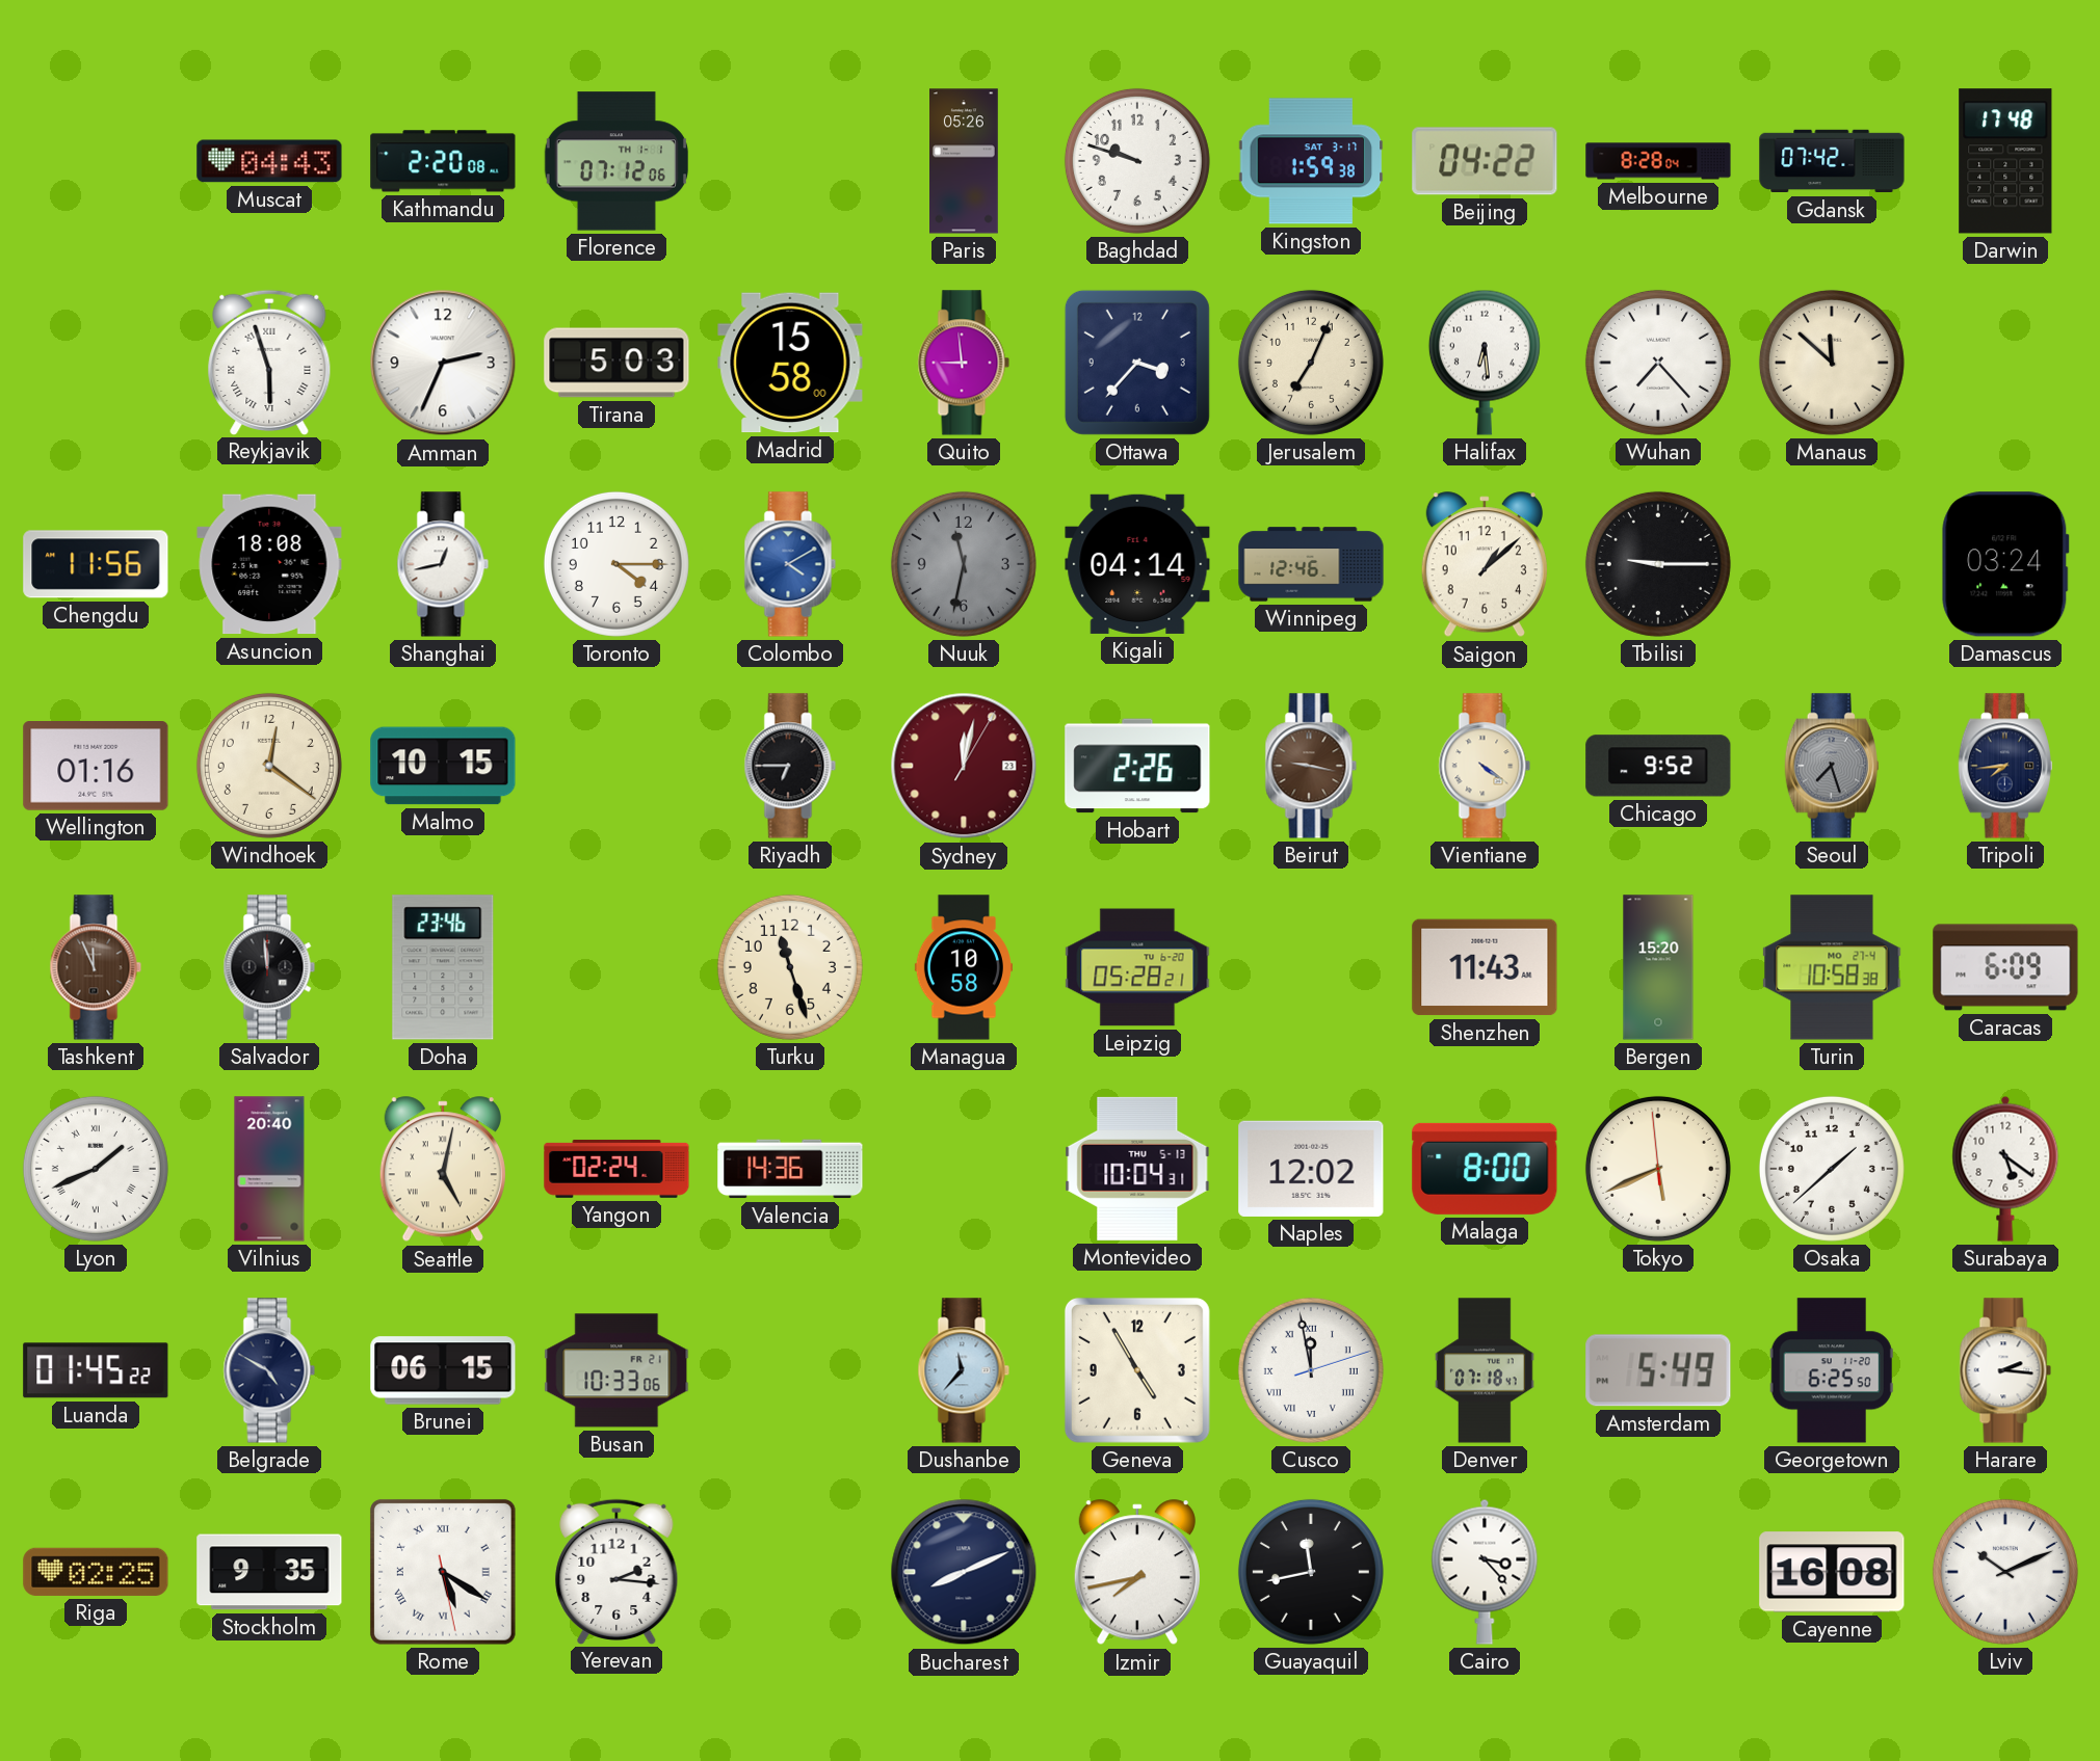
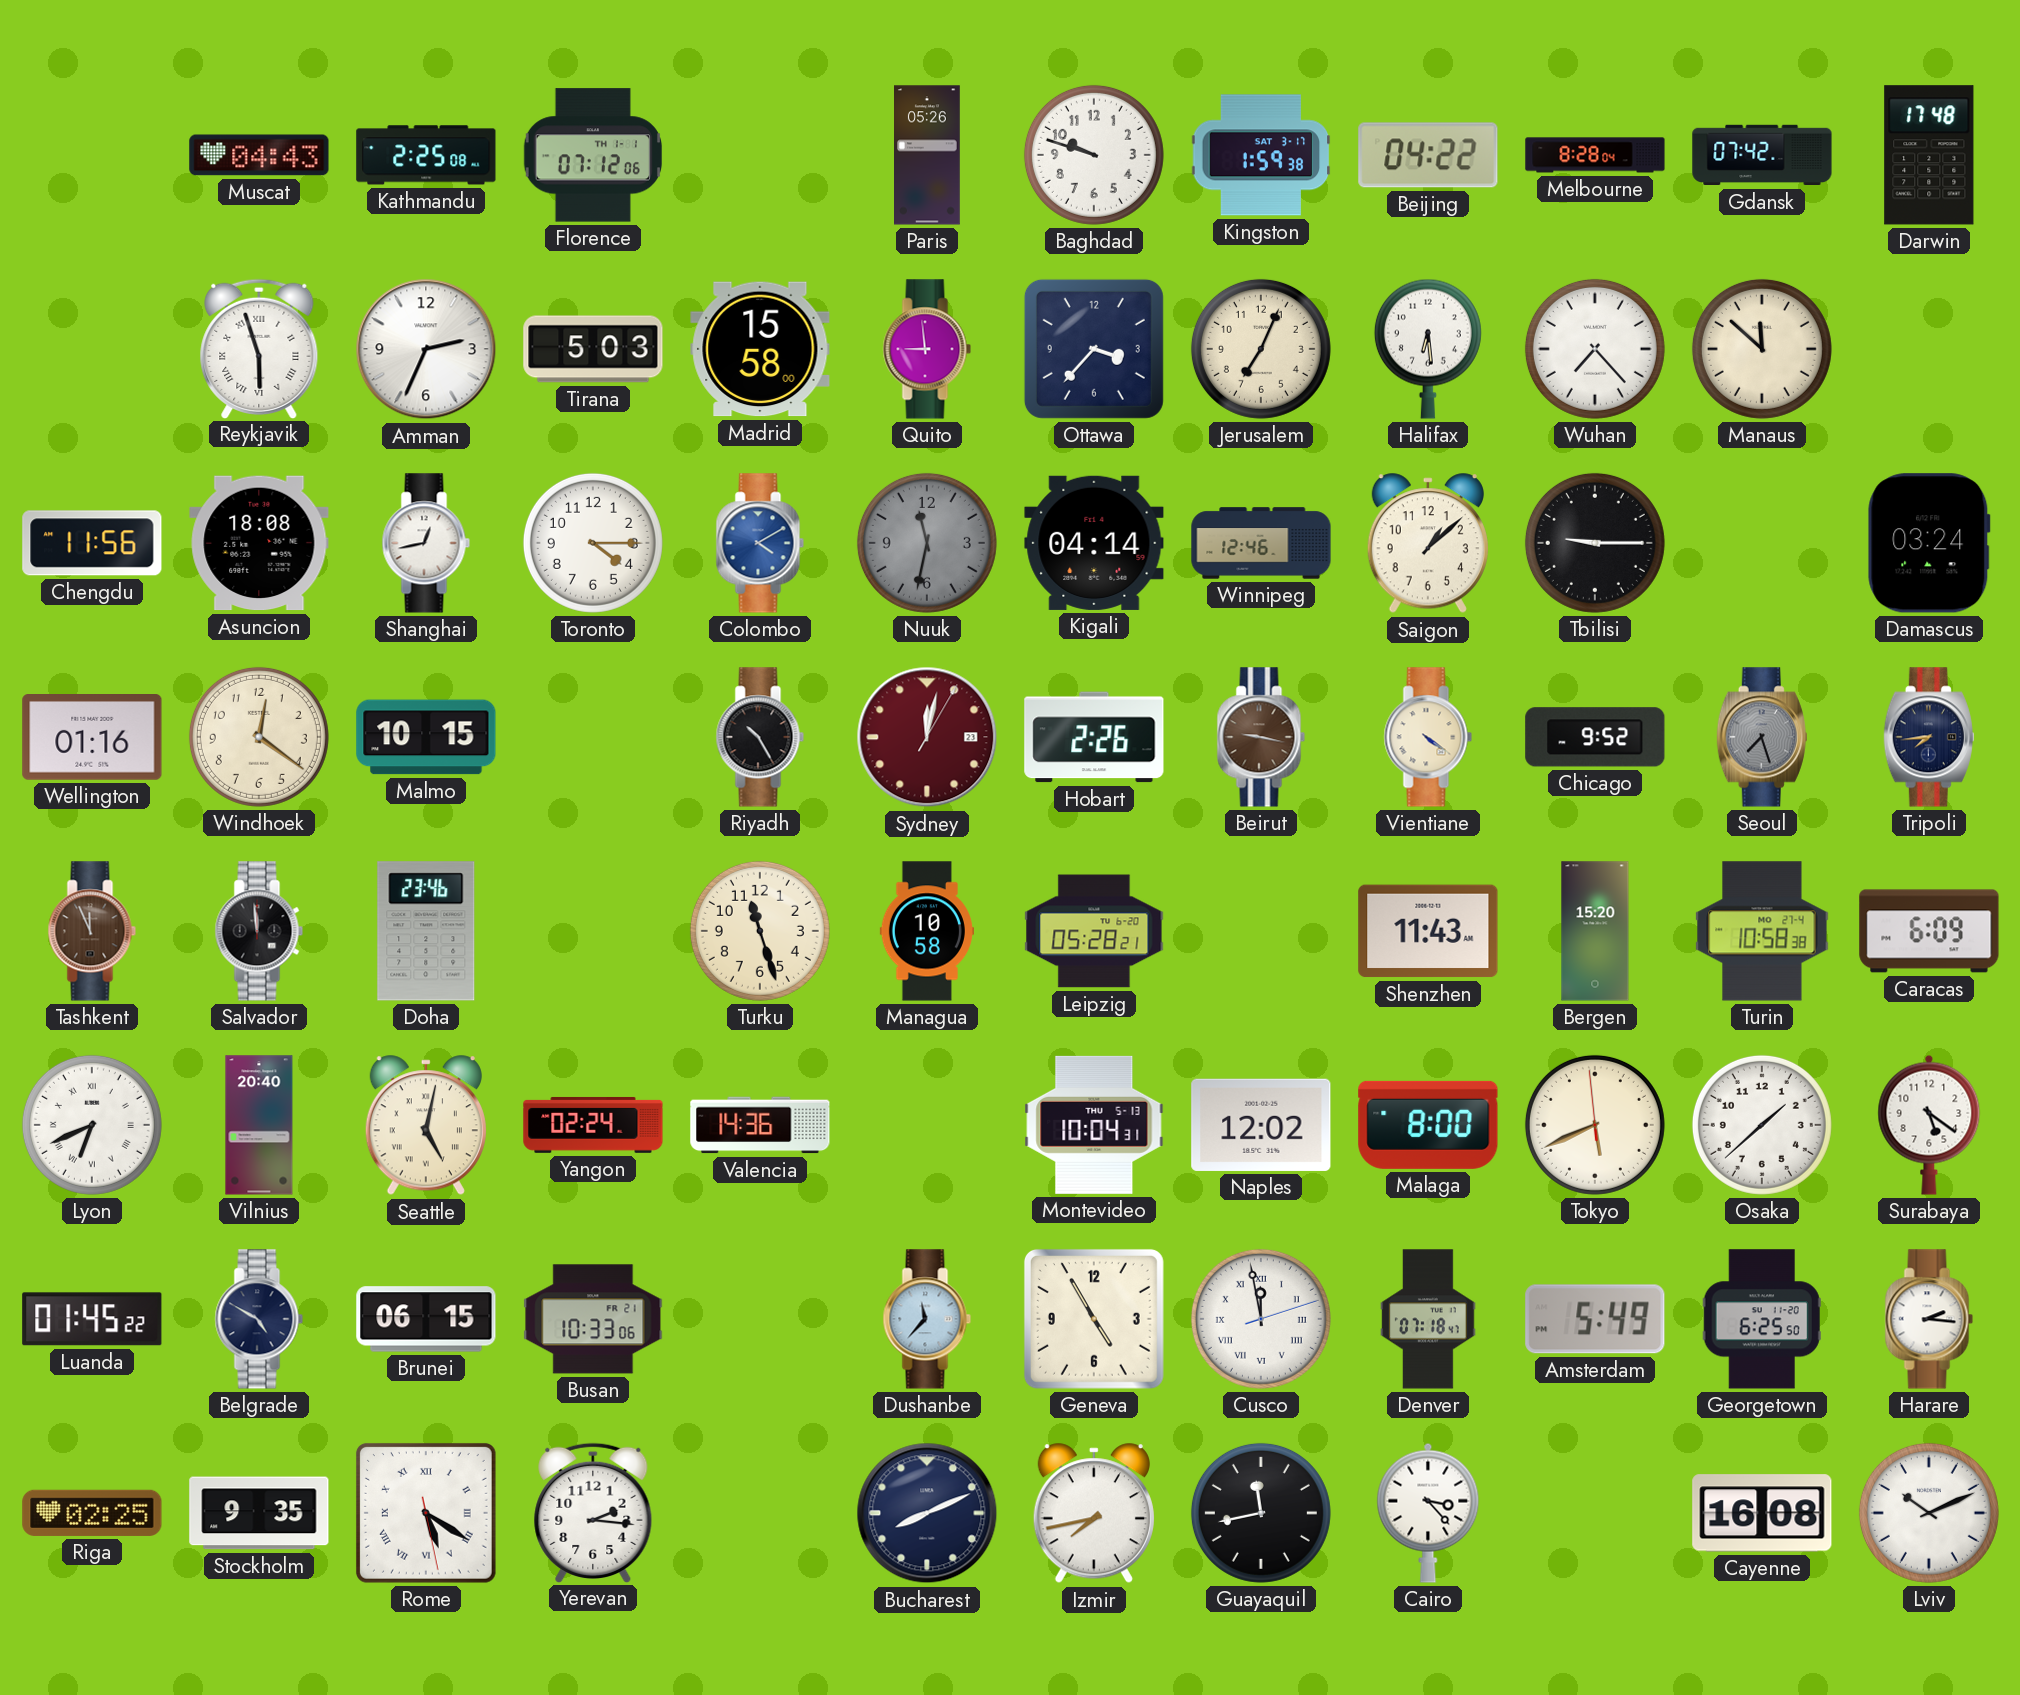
Kathmandu: 2:20 -> 2:25 (426, 155)
Riyadh: 6:45 -> 10:25 (760, 737)
Lyon: 1:41 -> 6:41 (92, 1125)
